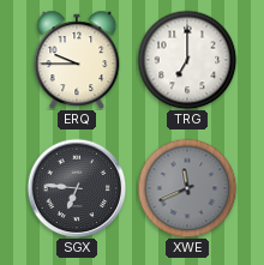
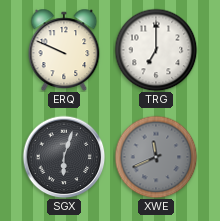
ERQ: 9:45 -> 9:49 (64, 50)
SGX: 6:46 -> 6:03 (64, 157)
